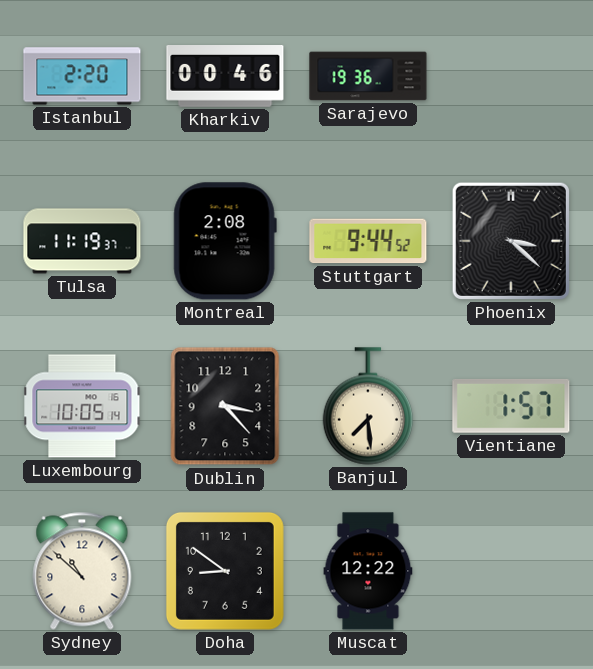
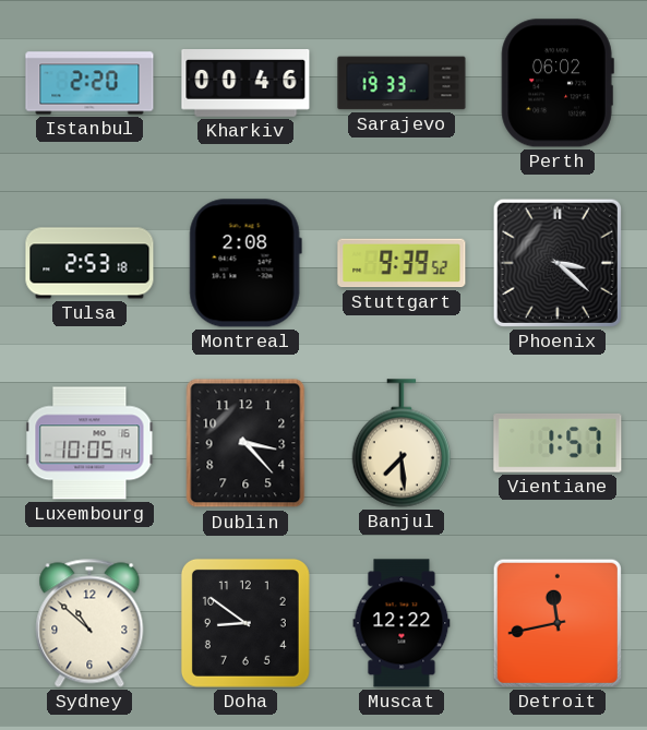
Sarajevo: 19:36 -> 19:33 (402, 83)
Perth: none -> 06:02 (558, 83)
Tulsa: 11:19 -> 2:53 (89, 263)
Stuttgart: 9:44 -> 9:39 (402, 263)
Detroit: none -> 11:43 (558, 623)
